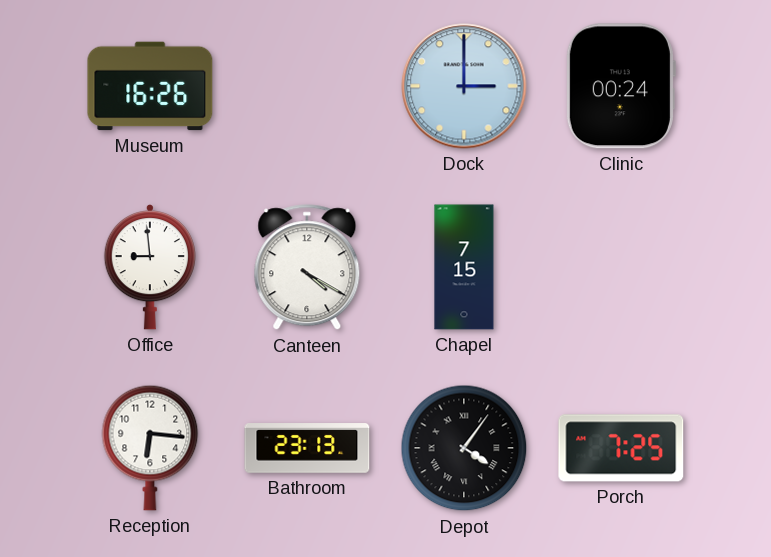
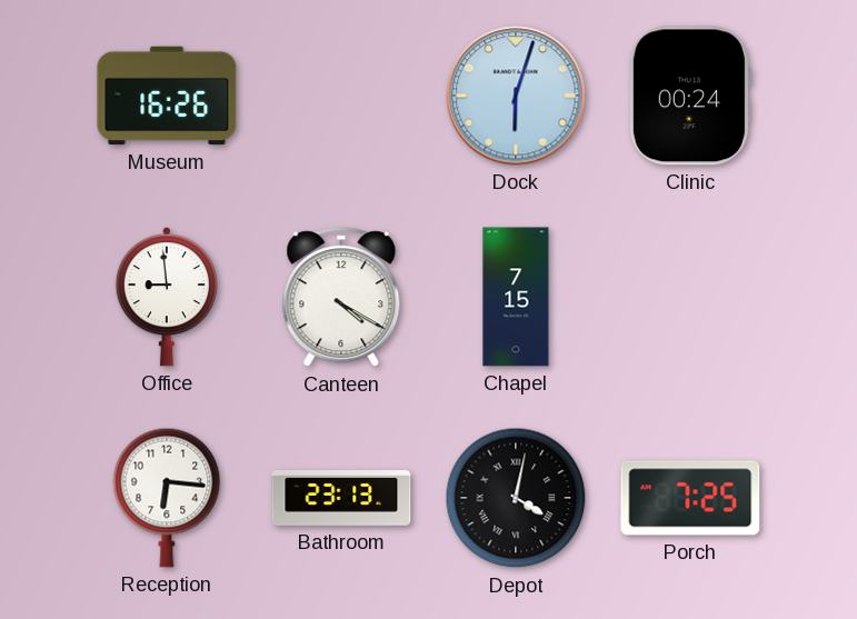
Dock: 3:00 -> 6:03 (516, 96)
Depot: 4:06 -> 4:02 (516, 498)
